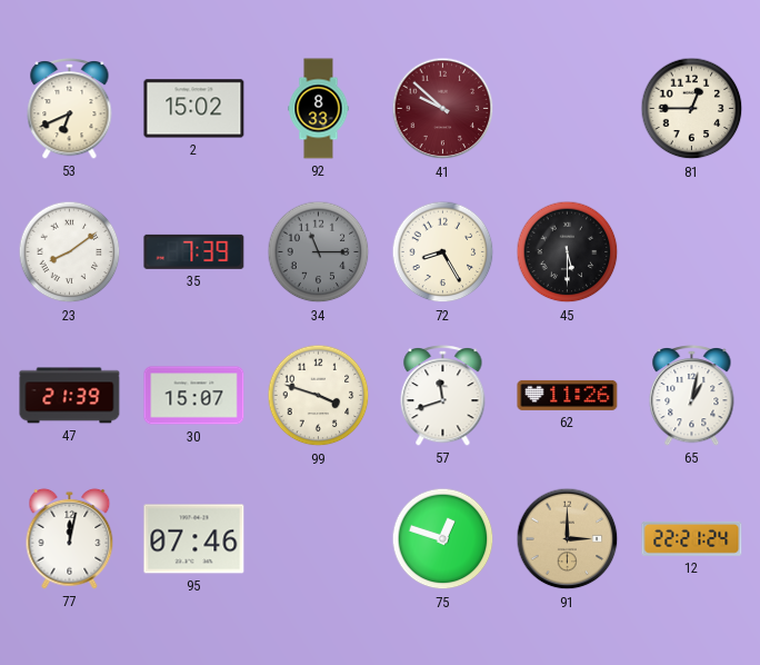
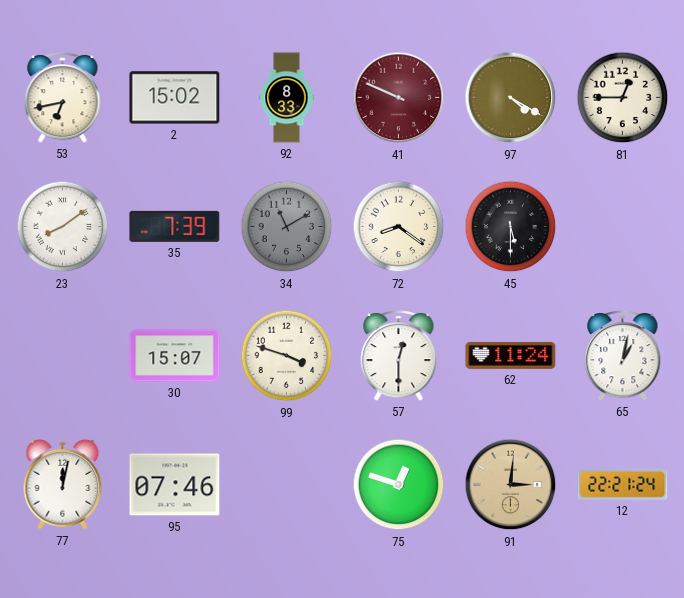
53: 6:41 -> 6:43 (63, 97)
41: 9:52 -> 9:49 (399, 98)
97: none -> 4:20 (511, 98)
34: 11:15 -> 11:10 (287, 227)
72: 8:25 -> 8:21 (399, 227)
47: 21:39 -> none (70, 396)
57: 11:42 -> 12:30 (399, 355)
62: 11:26 -> 11:24 (511, 355)
91: 3:00 -> 3:01 (511, 485)
